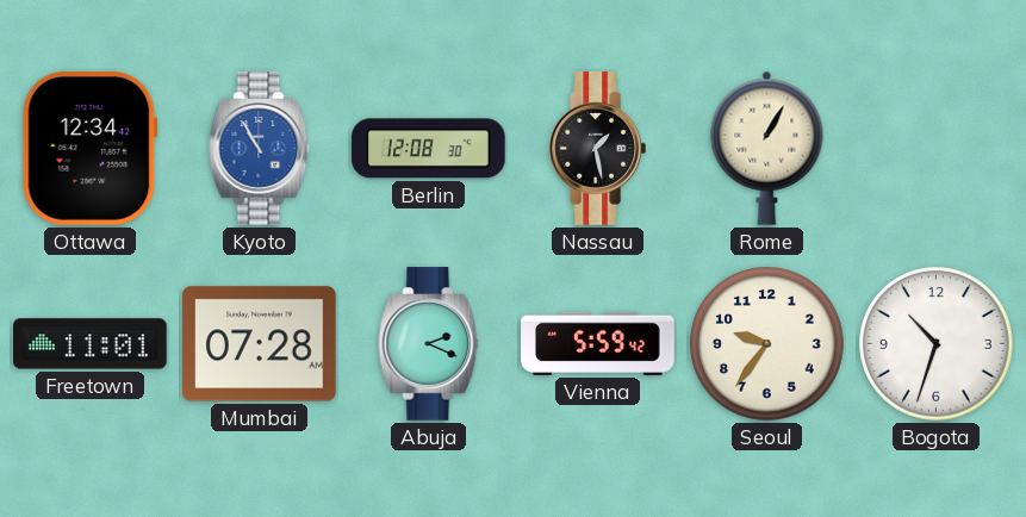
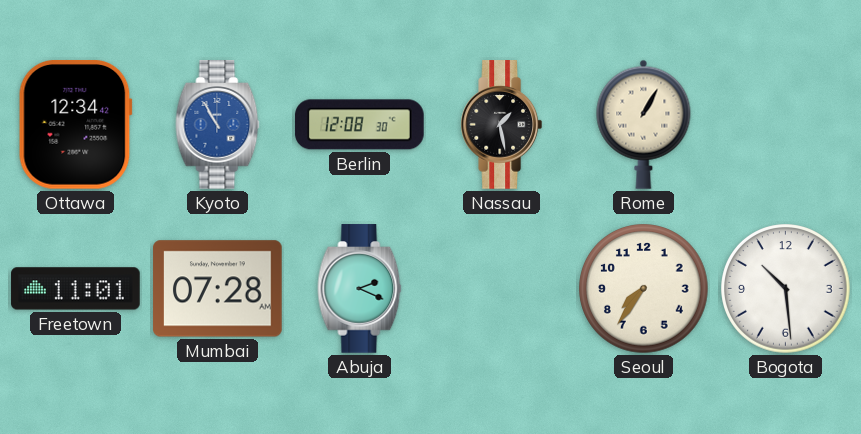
Vienna: 5:59 -> none (598, 343)
Seoul: 9:36 -> 7:36 (644, 289)
Bogota: 10:33 -> 10:29 (786, 289)
